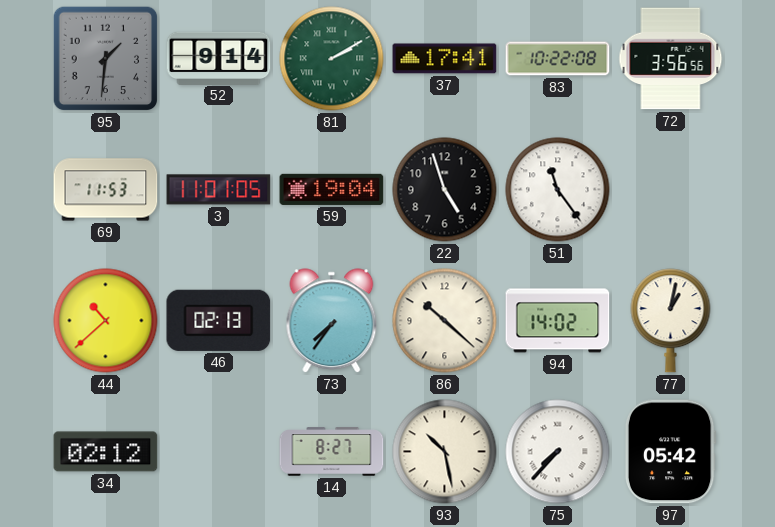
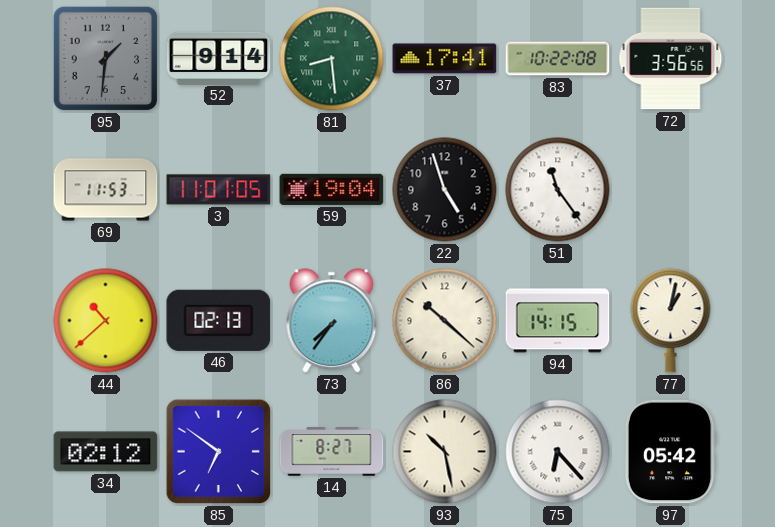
81: 2:10 -> 8:29 (332, 59)
94: 14:02 -> 14:15 (558, 321)
85: none -> 6:51 (219, 452)
75: 7:37 -> 6:23 (558, 452)
